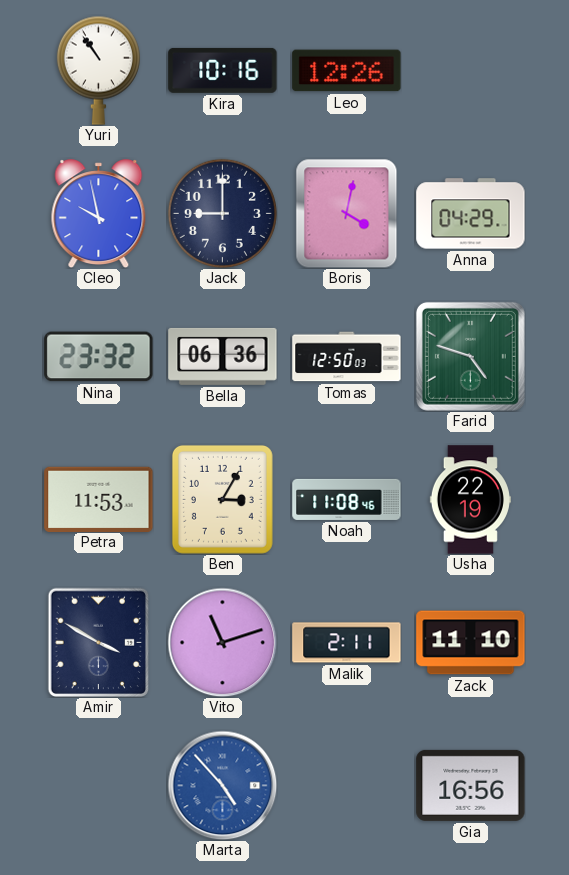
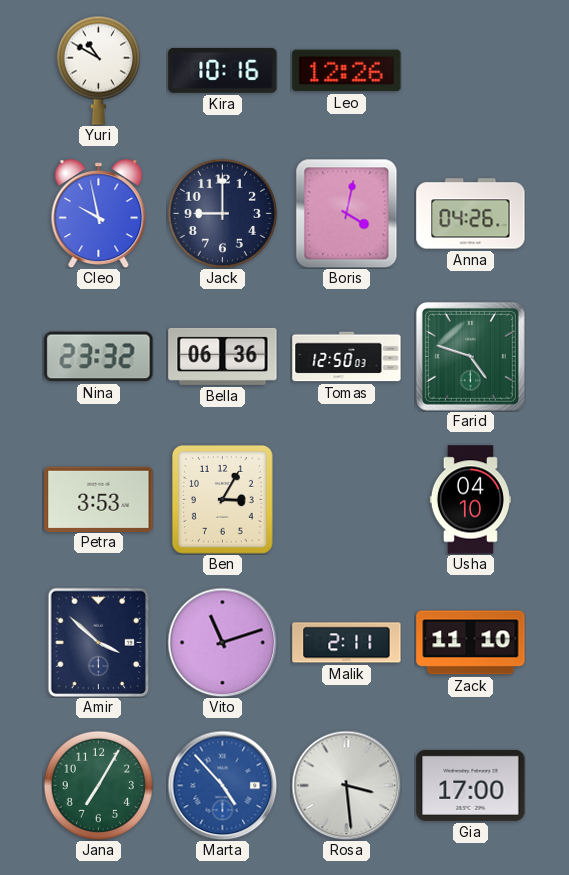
Yuri: 10:54 -> 10:50 (98, 70)
Anna: 04:29 -> 04:26 (471, 214)
Petra: 11:53 -> 3:53 (99, 499)
Noah: 11:08 -> none (347, 499)
Usha: 22:19 -> 04:10 (470, 500)
Amir: 3:50 -> 3:52 (98, 642)
Jana: none -> 7:05 (98, 785)
Rosa: none -> 3:29 (346, 785)
Gia: 16:56 -> 17:00 (471, 785)
